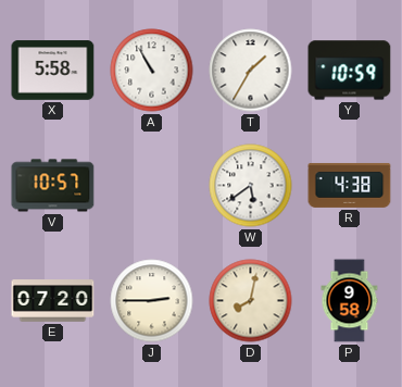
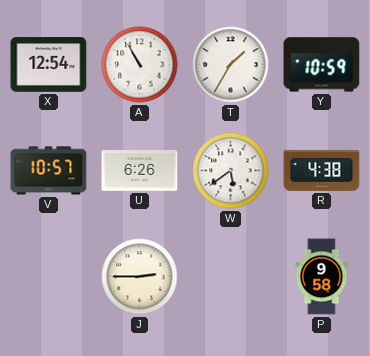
X: 5:58 -> 12:54 (49, 65)
U: none -> 6:26 (140, 171)
E: 07:20 -> none (53, 301)
D: 8:02 -> none (251, 301)
